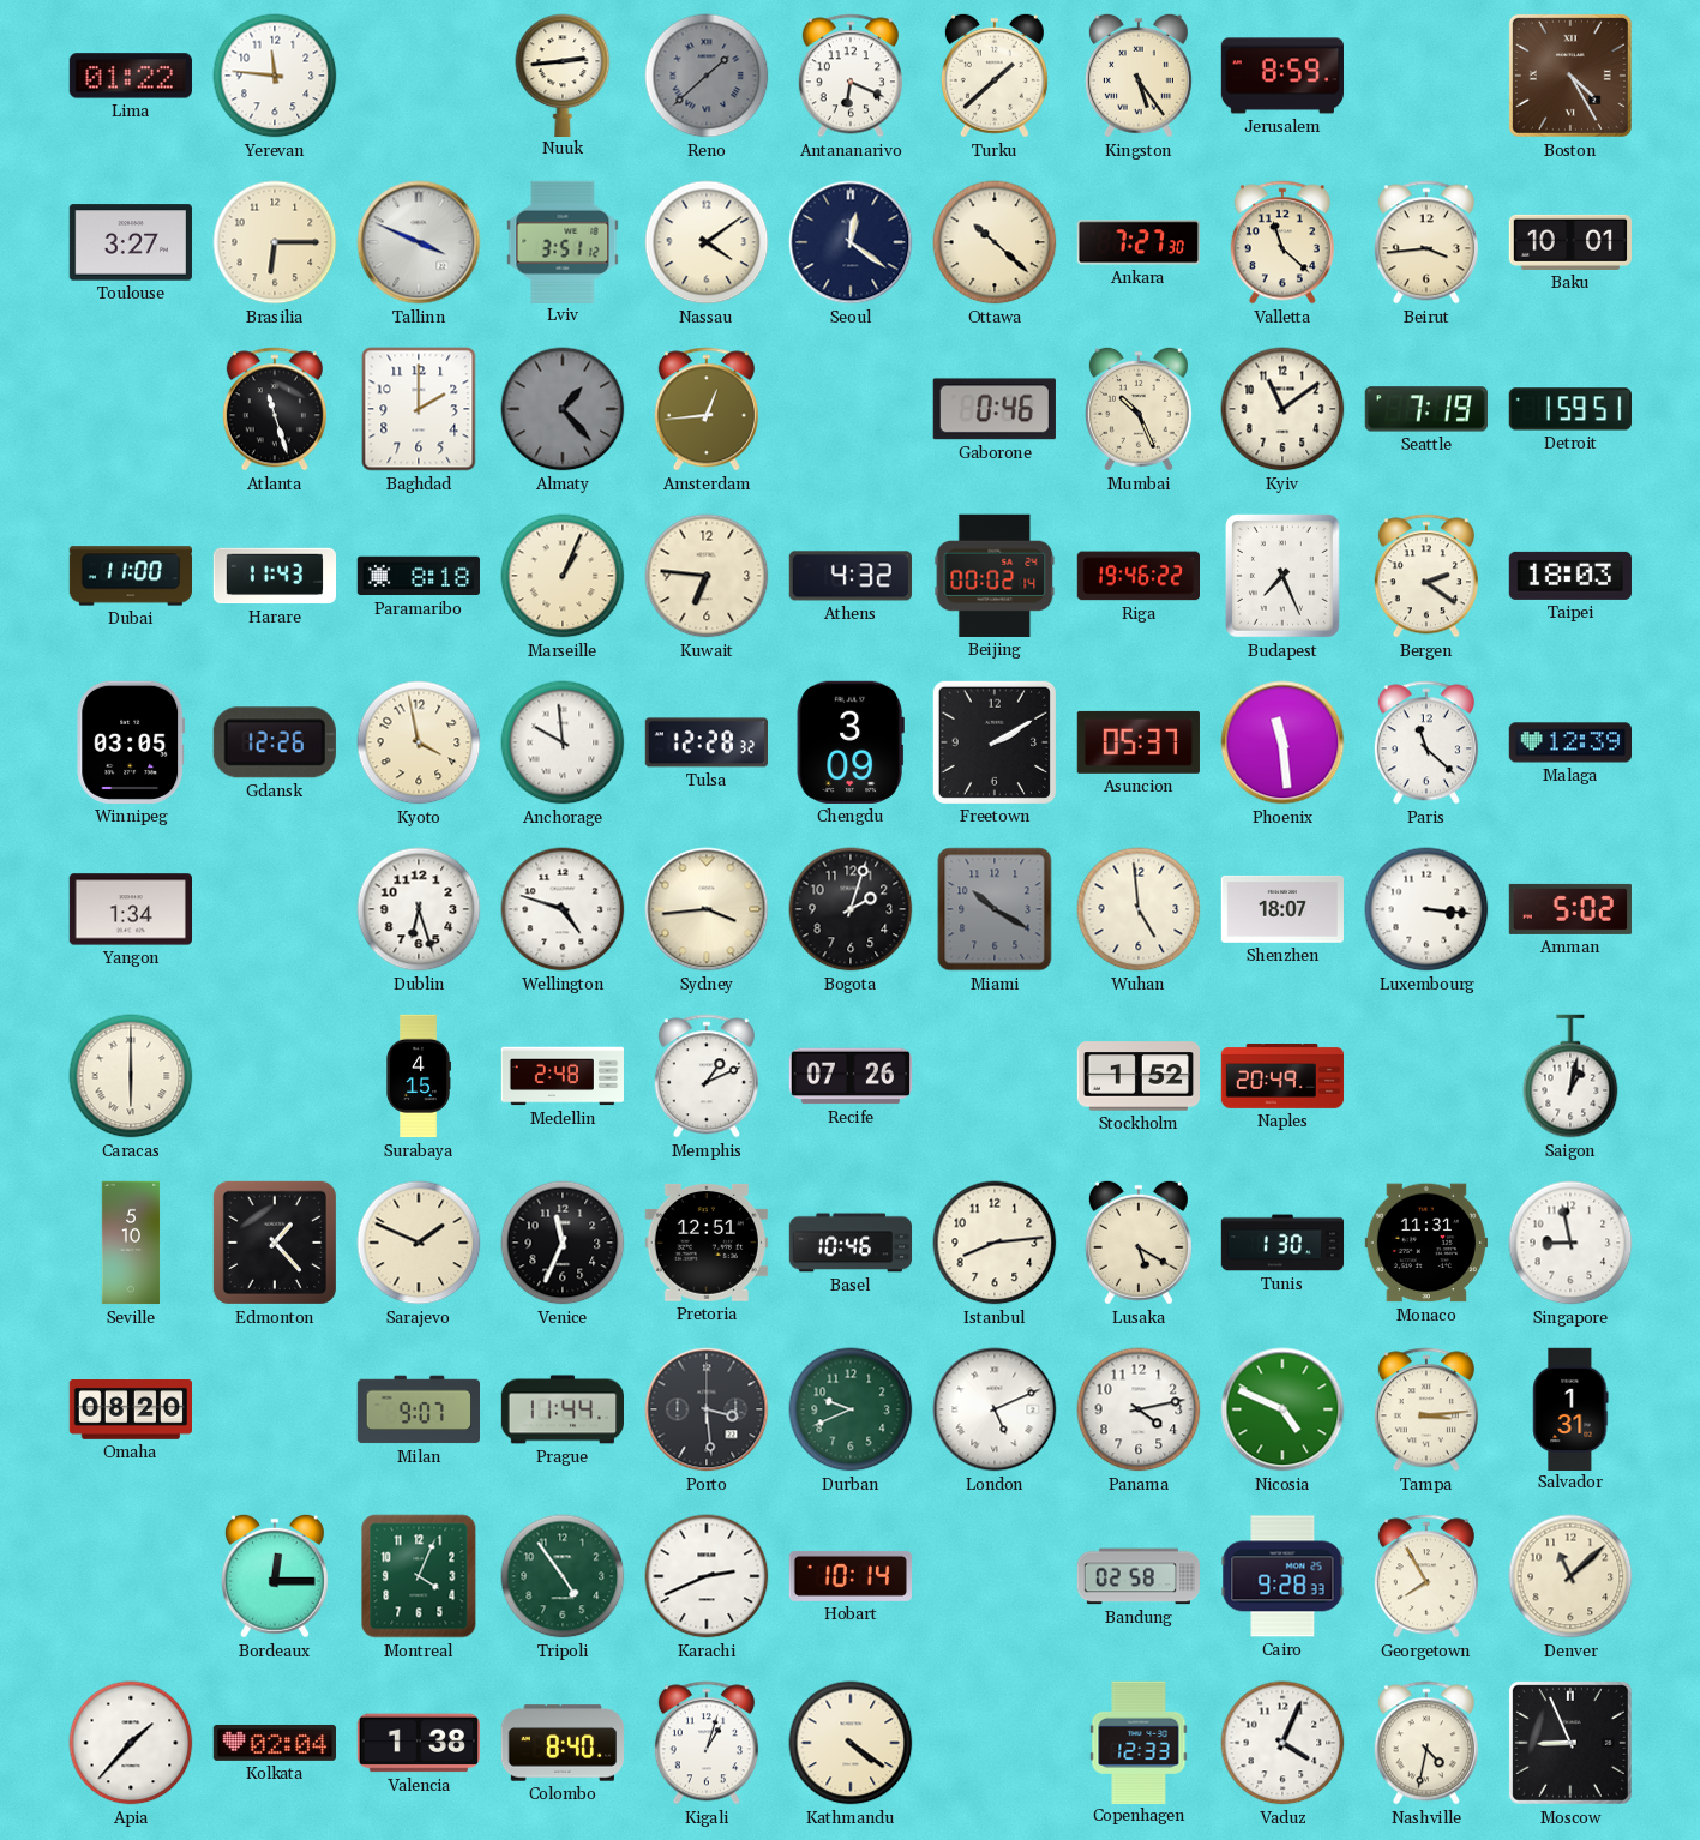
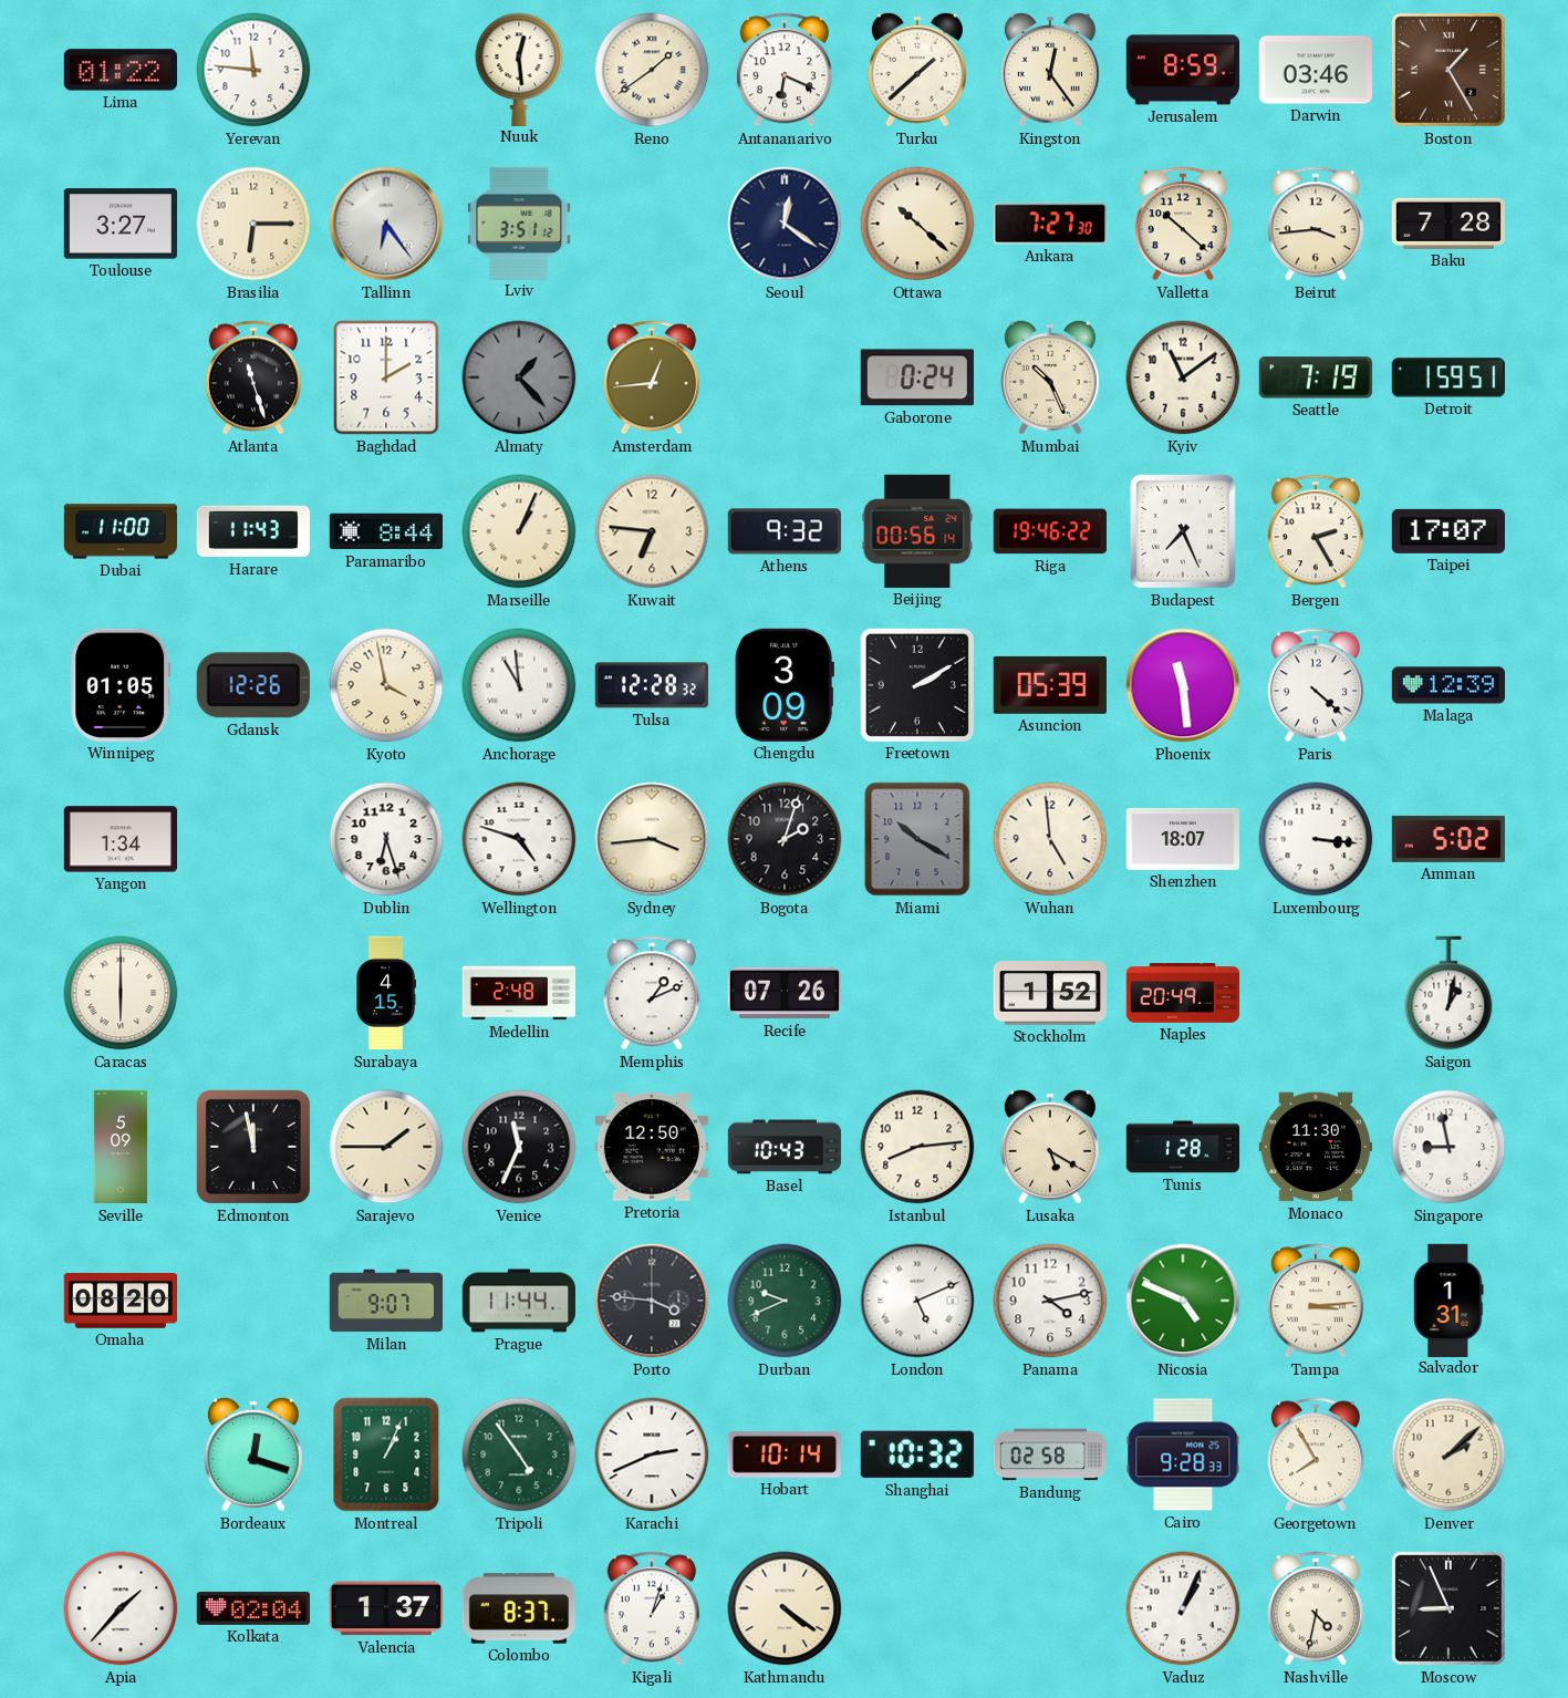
Nuuk: 2:44 -> 12:29 (519, 69)
Reno: 1:38 -> 1:39 (652, 70)
Reno dial: grey -> cream (652, 70)
Kingston: 5:24 -> 12:24 (1050, 70)
Darwin: none -> 03:46 (1315, 70)
Boston: 4:25 -> 1:25 (1448, 70)
Tallinn: 3:49 -> 6:24 (386, 224)
Nassau: 4:09 -> none (707, 242)
Valletta: 11:22 -> 10:22 (1183, 224)
Baku: 10:01 -> 7:28 (1447, 224)
Gaborone: 0:46 -> 0:24 (917, 377)
Paramaribo: 8:18 -> 8:44 (386, 531)
Athens: 4:32 -> 9:32 (785, 531)
Beijing: 00:02 -> 00:56 (917, 531)
Bergen: 2:21 -> 2:25 (1316, 531)
Taipei: 18:03 -> 17:07 (1448, 531)
Winnipeg: 03:05 -> 01:05 (121, 685)
Anchorage: 9:59 -> 10:59 (519, 685)
Asuncion: 05:37 -> 05:39 (1050, 685)
Paris: 11:22 -> 4:22 (1316, 685)
Seville: 5:10 -> 5:09 (121, 1147)
Edmonton: 1:23 -> 11:58 (253, 1147)
Sarajevo: 1:49 -> 1:45 (386, 1147)
Pretoria: 12:51 -> 12:50 (652, 1147)
Basel: 10:46 -> 10:43 (785, 1147)
Tunis: 1:30 -> 1:28 (1183, 1147)
Monaco: 11:31 -> 11:30 (1315, 1147)
Porto: 3:29 -> 3:46 (652, 1301)
Bordeaux: 12:15 -> 12:18 (253, 1454)
Montreal: 4:04 -> 1:04 (386, 1454)
Shanghai: none -> 10:32 (917, 1454)
Denver: 11:08 -> 2:08 (1448, 1454)
Valencia: 1:38 -> 1:37 (385, 1608)
Colombo: 8:40 -> 8:37 (518, 1608)
Copenhagen: 12:33 -> none (1139, 1742)
Vaduz: 4:04 -> 1:04 (1183, 1608)
